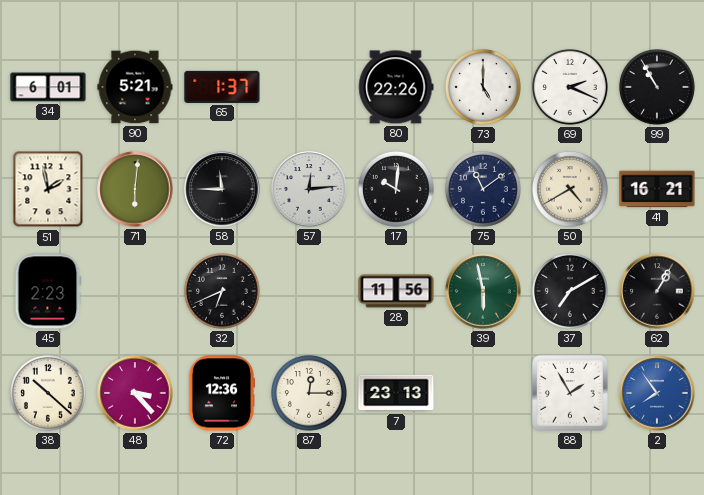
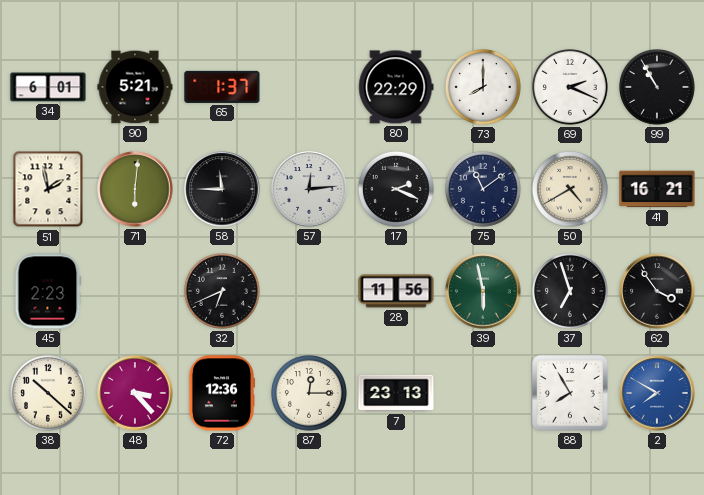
80: 22:26 -> 22:29 (396, 87)
73: 5:00 -> 8:00 (484, 88)
17: 10:01 -> 2:19 (397, 190)
37: 7:10 -> 6:57 (571, 292)
62: 1:05 -> 3:54 (657, 291)
88: 1:55 -> 7:55 (571, 394)
2: 7:54 -> 7:50 (657, 393)
